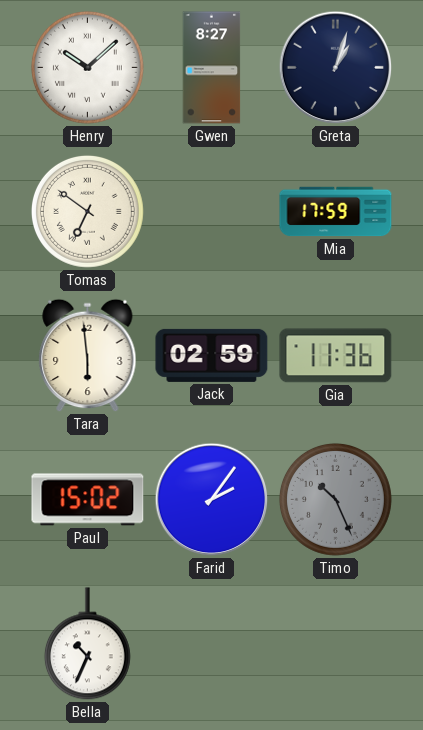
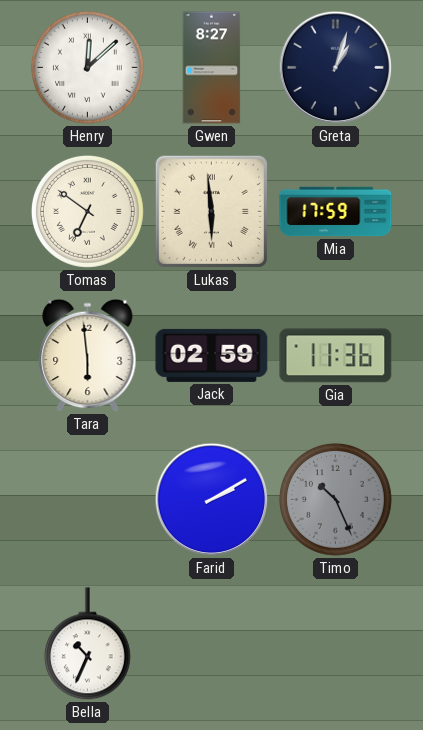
Henry: 10:08 -> 12:08 (87, 67)
Lukas: none -> 5:59 (211, 211)
Paul: 15:02 -> none (88, 500)
Farid: 2:06 -> 2:10 (212, 500)
